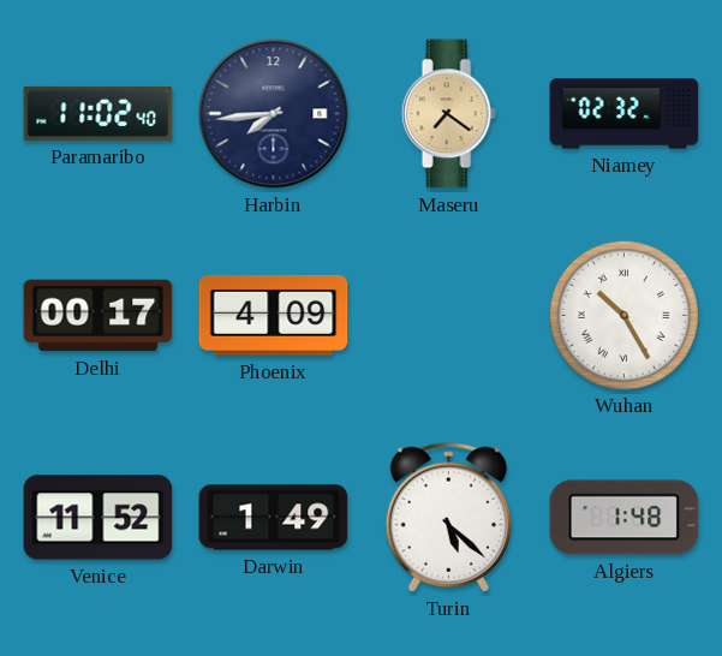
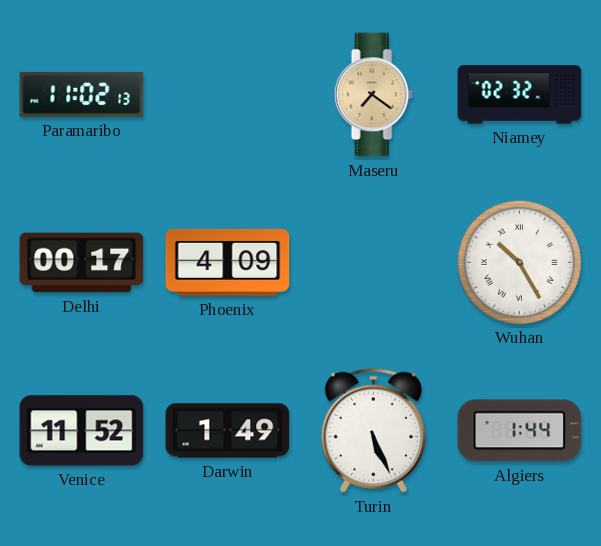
Paramaribo: 11:02:40 -> 11:02:13 (82, 94)
Harbin: 7:44 -> none (274, 114)
Turin: 5:22 -> 5:26 (373, 430)
Algiers: 1:48 -> 1:44 (520, 431)
